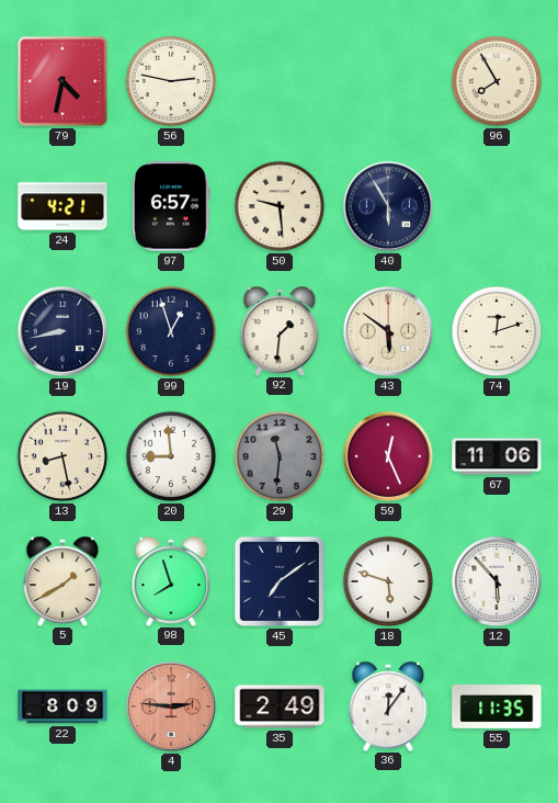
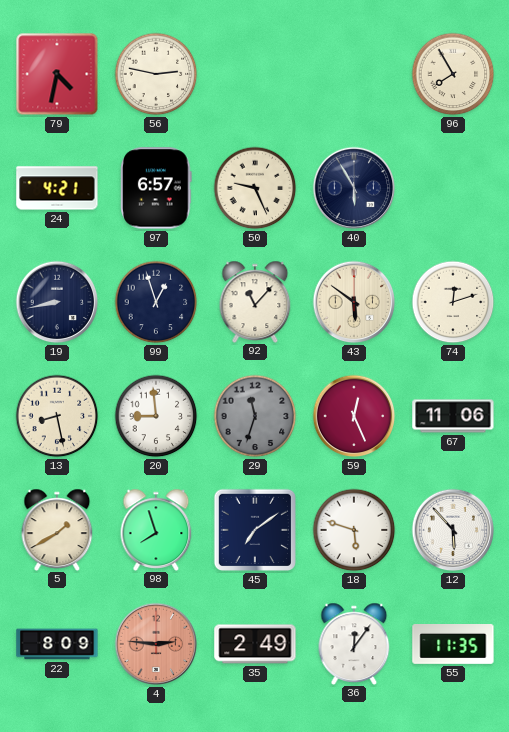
50: 9:29 -> 9:26 (255, 188)
92: 1:31 -> 11:07 (255, 301)
29: 11:31 -> 11:33 (255, 416)
